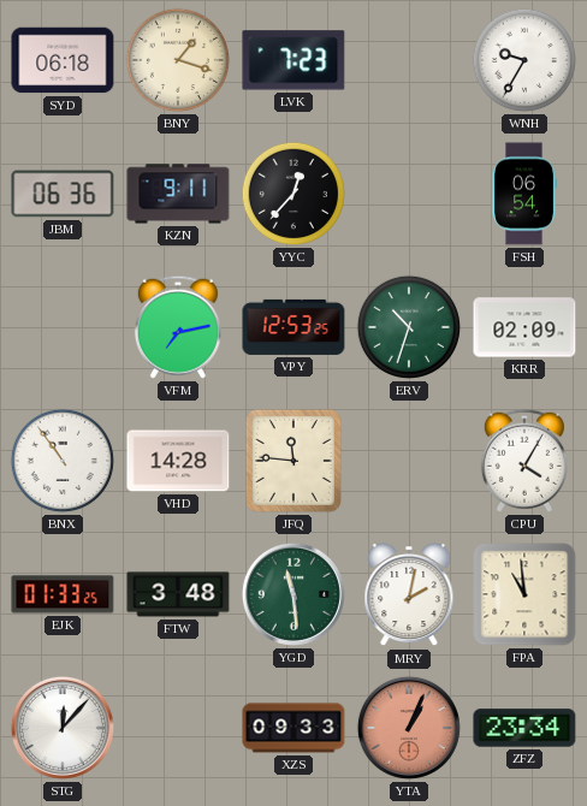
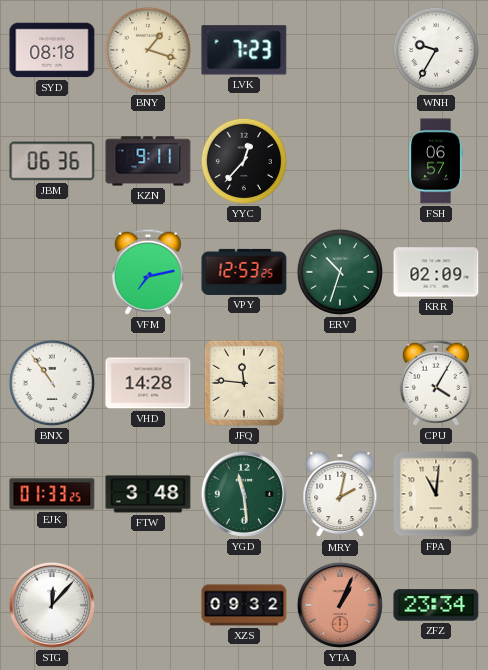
SYD: 06:18 -> 08:18 (52, 50)
FSH: 06:54 -> 06:57 (436, 161)
FPA: 10:59 -> 11:01 (436, 494)
XZS: 09:33 -> 09:32 (244, 605)
